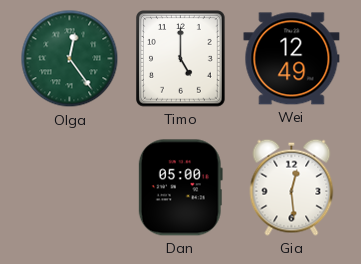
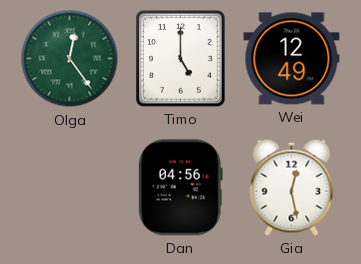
Dan: 05:00 -> 04:56 (180, 188)
Gia: 12:29 -> 12:28 (292, 187)
